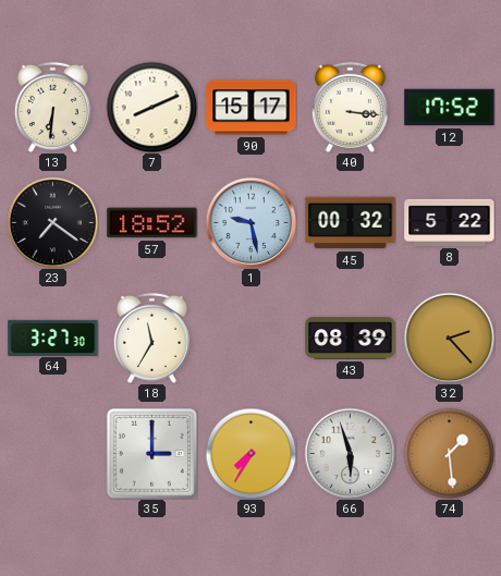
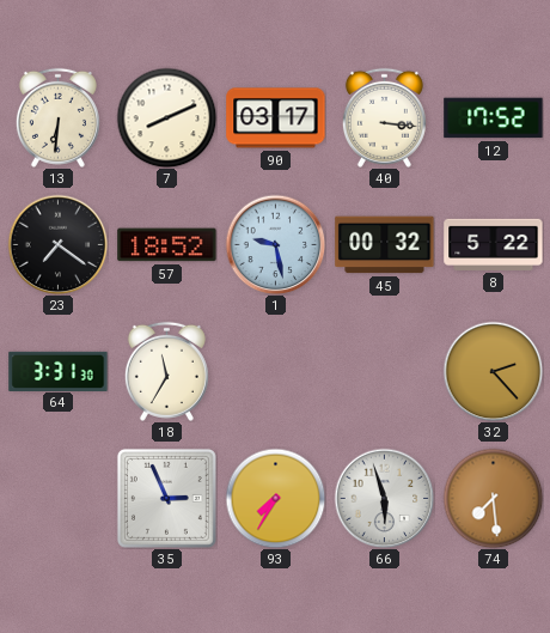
90: 15:17 -> 03:17 (276, 118)
64: 3:27 -> 3:31 (59, 371)
43: 08:39 -> none (351, 339)
35: 3:00 -> 2:56 (166, 498)
74: 1:29 -> 7:29 (493, 498)
